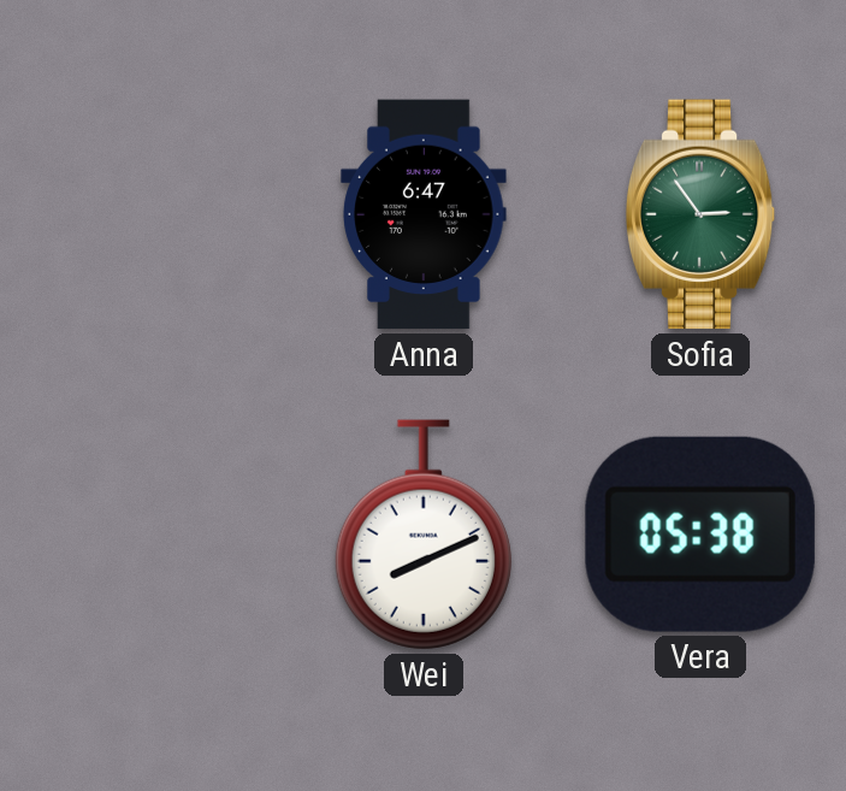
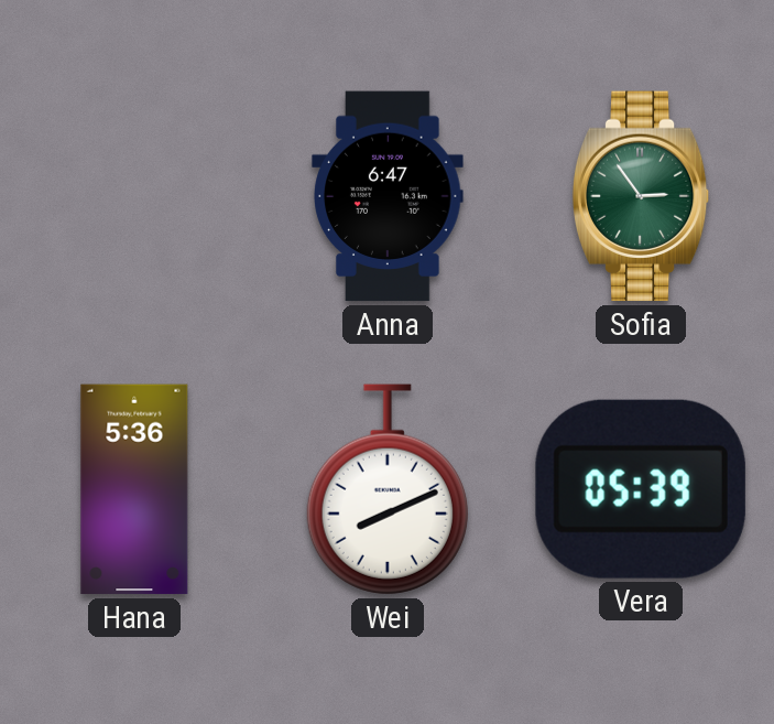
Hana: none -> 5:36 (134, 489)
Vera: 05:38 -> 05:39 (641, 489)
